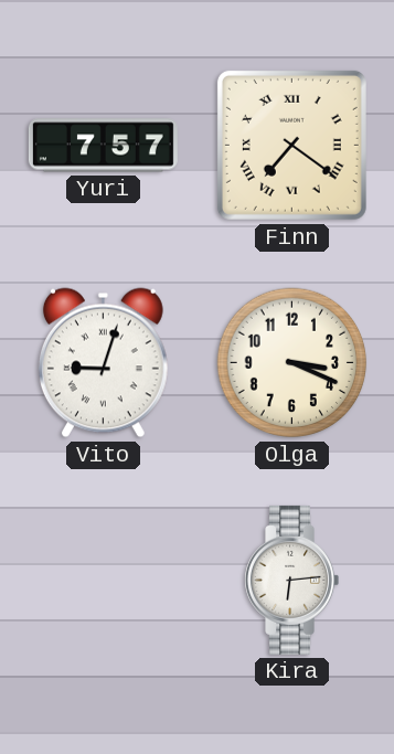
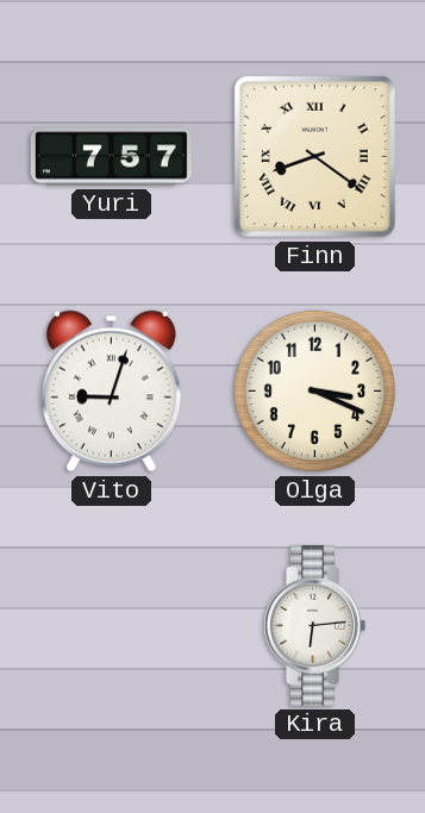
Finn: 7:21 -> 8:21 (314, 156)
